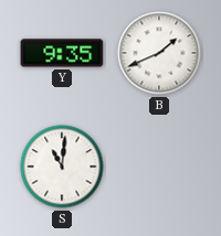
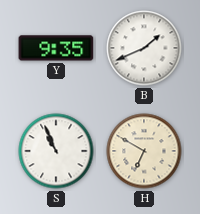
S: 11:01 -> 10:56 (56, 151)
H: none -> 6:50 (144, 151)
